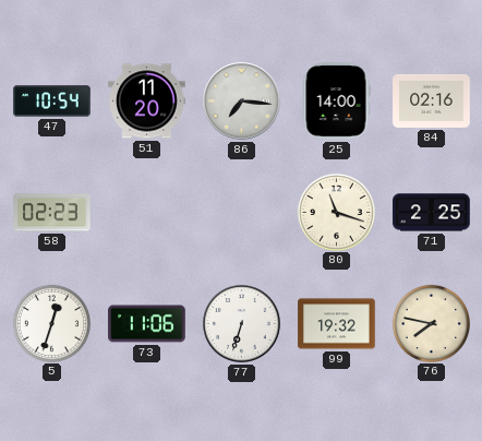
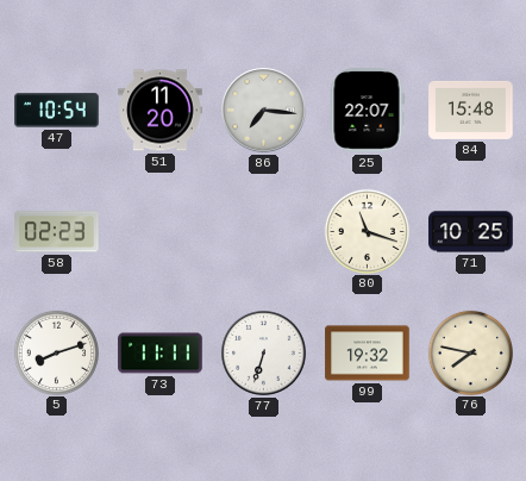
25: 14:00 -> 22:07 (367, 111)
84: 02:16 -> 15:48 (471, 110)
71: 2:25 -> 10:25 (471, 232)
5: 12:33 -> 8:12 (56, 352)
73: 11:06 -> 11:11 (161, 354)
